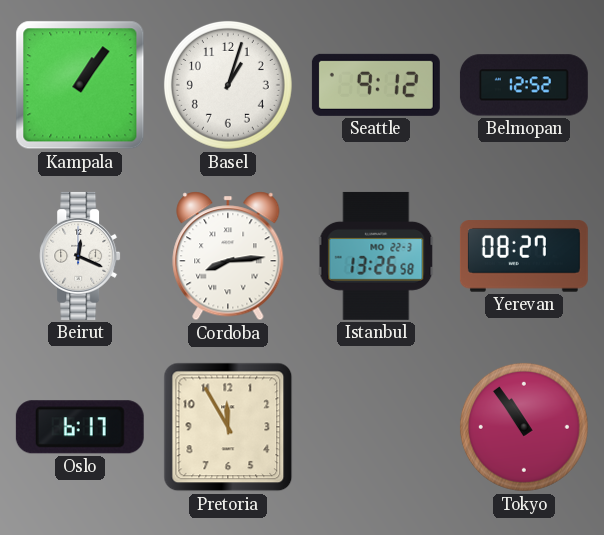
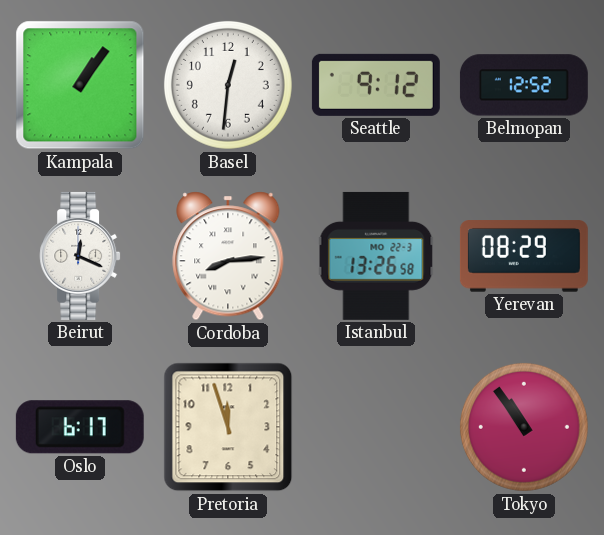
Basel: 1:03 -> 12:31 (228, 85)
Yerevan: 08:27 -> 08:29 (524, 256)
Pretoria: 11:55 -> 11:57 (228, 427)
